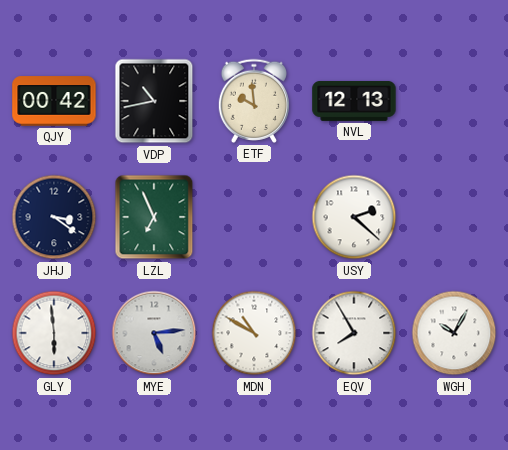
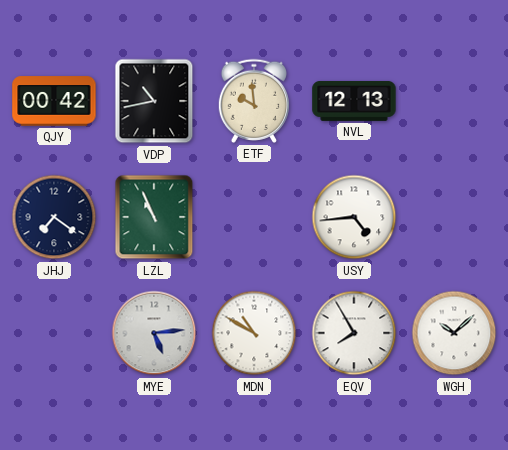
JHJ: 3:21 -> 7:21 (54, 217)
LZL: 6:56 -> 10:56 (154, 217)
USY: 2:22 -> 4:44 (354, 217)
GLY: 5:59 -> none (54, 333)
WGH: 10:05 -> 10:08 (454, 333)
